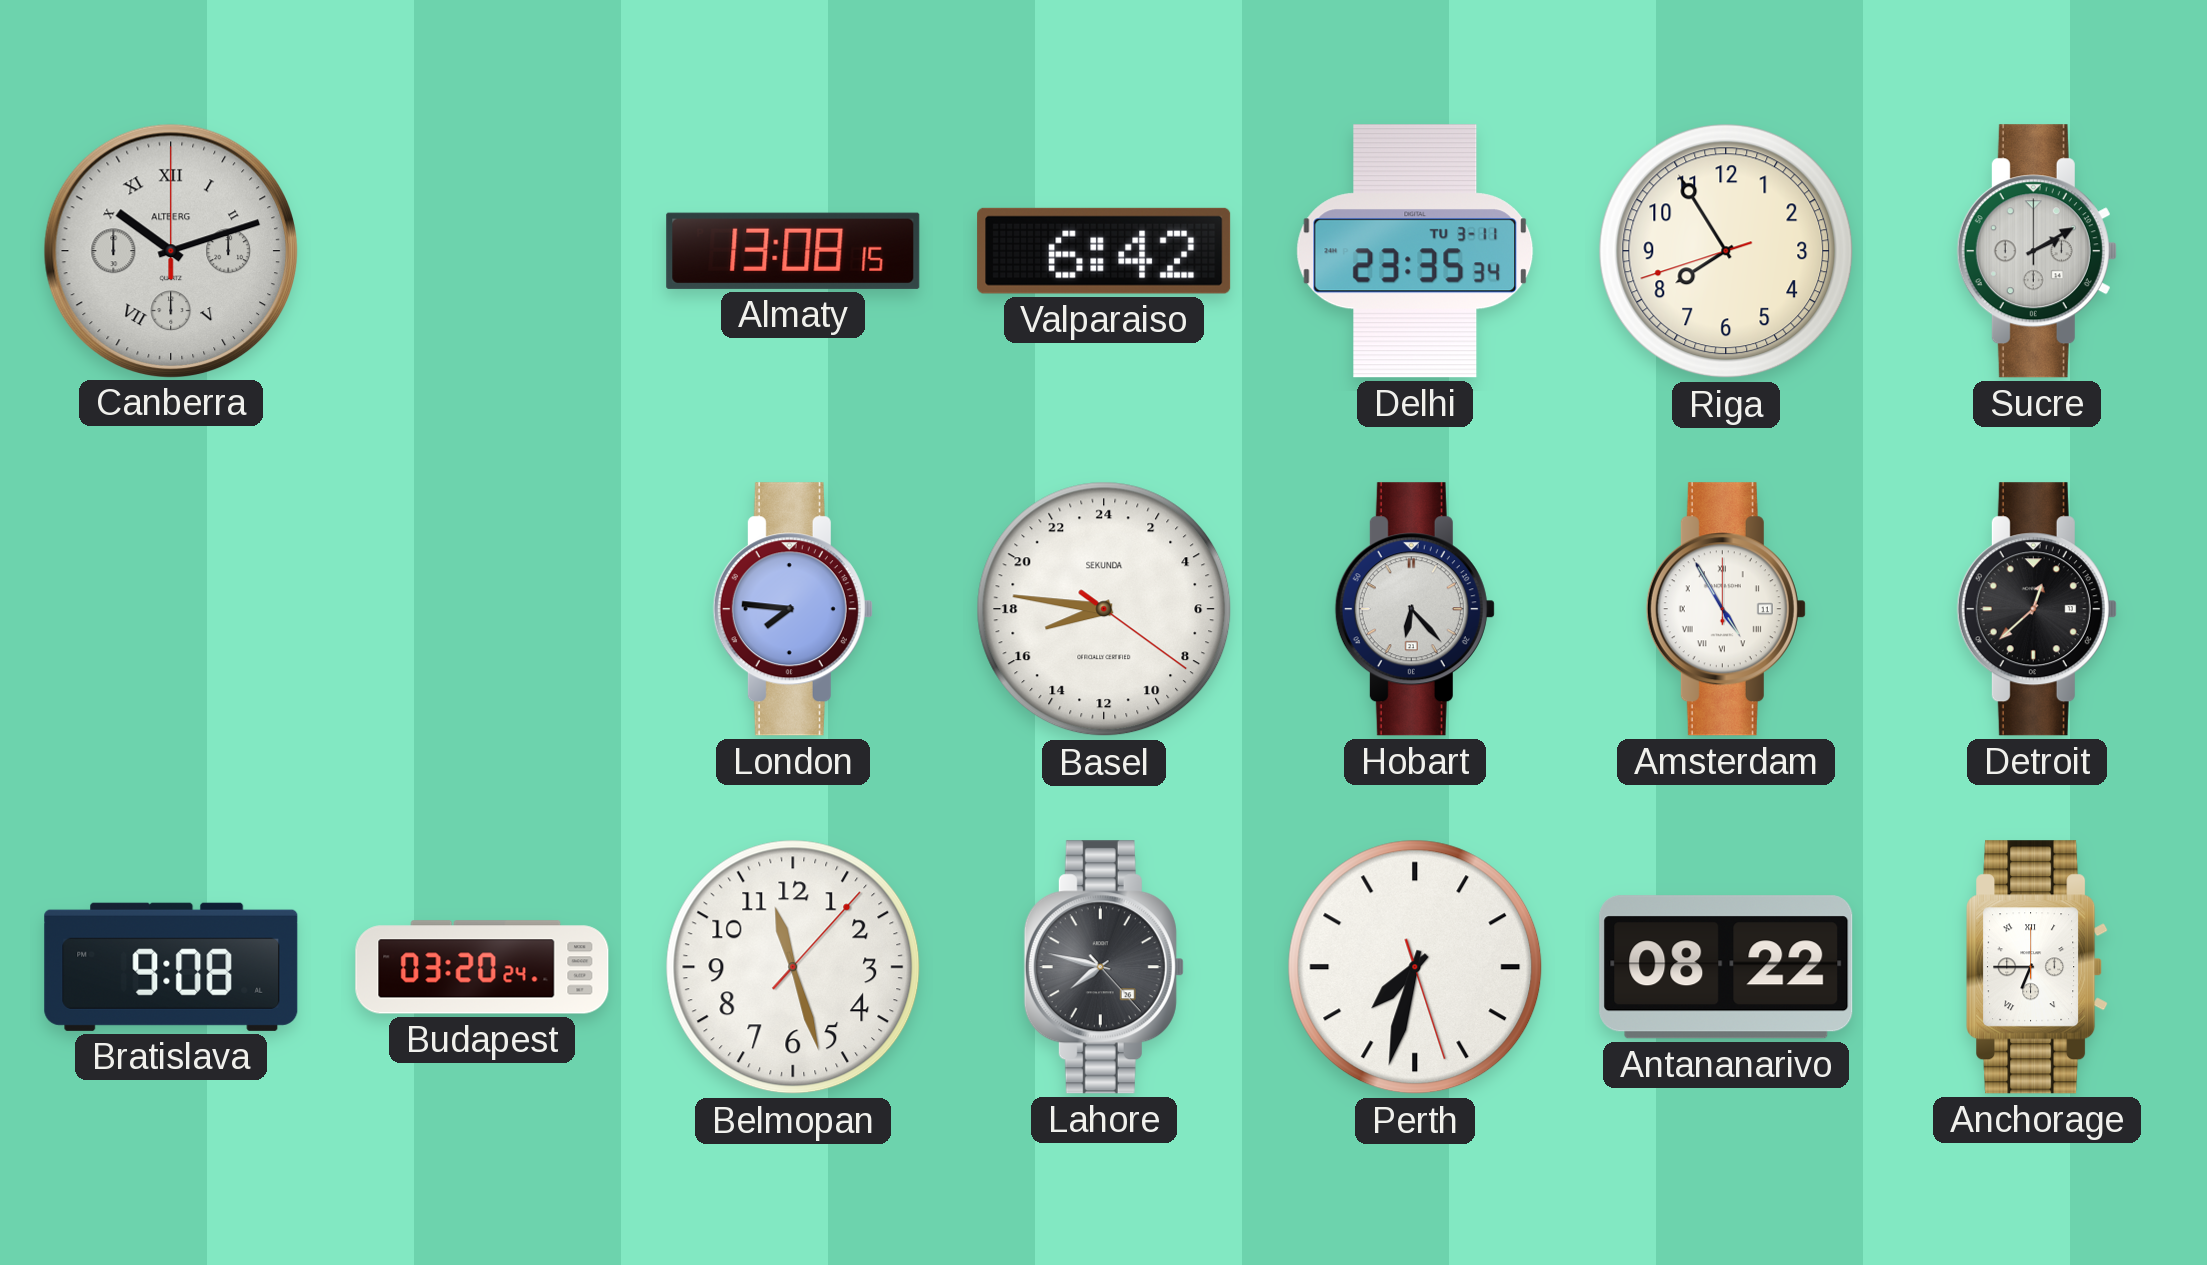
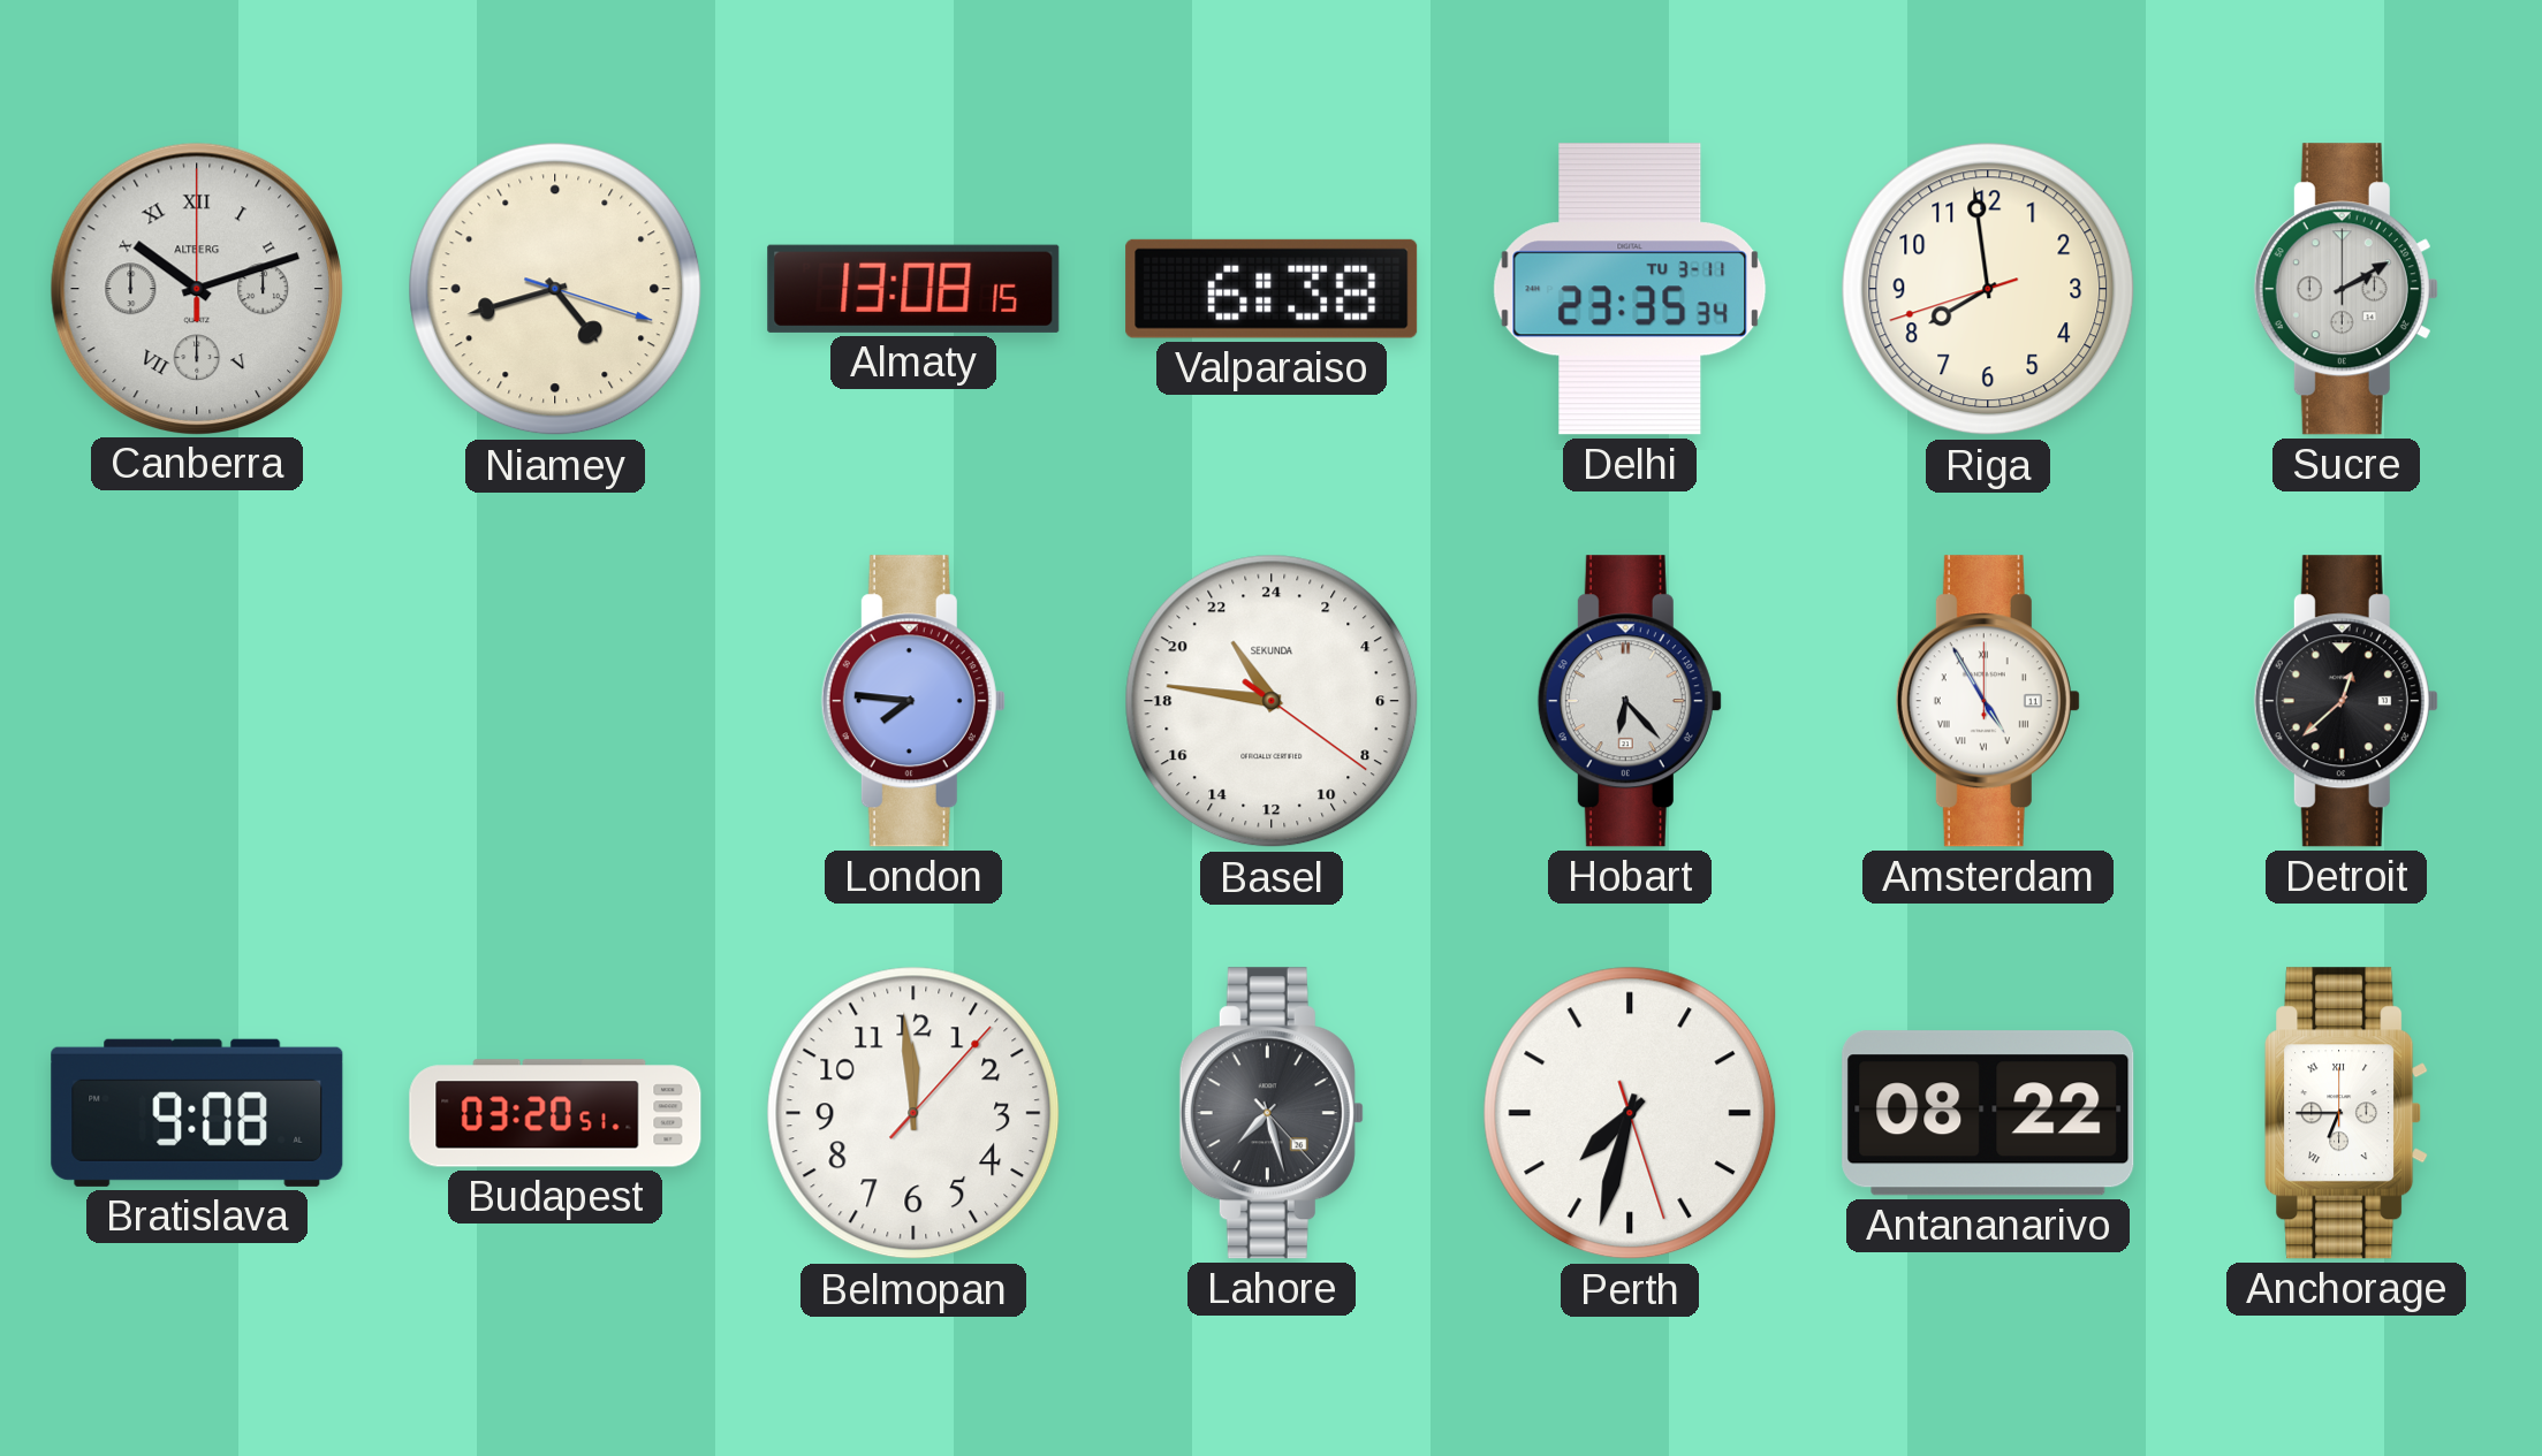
Niamey: none -> 4:42 (555, 289)
Valparaiso: 6:42 -> 6:38 (1272, 289)
Riga: 7:54 -> 7:58 (1988, 289)
Basel: 16:46 -> 21:46 (1272, 701)
Budapest: 03:20:24 -> 03:20:51 (555, 1113)
Belmopan: 11:27 -> 11:59 (913, 1113)
Lahore: 7:47 -> 7:27 (1272, 1113)
